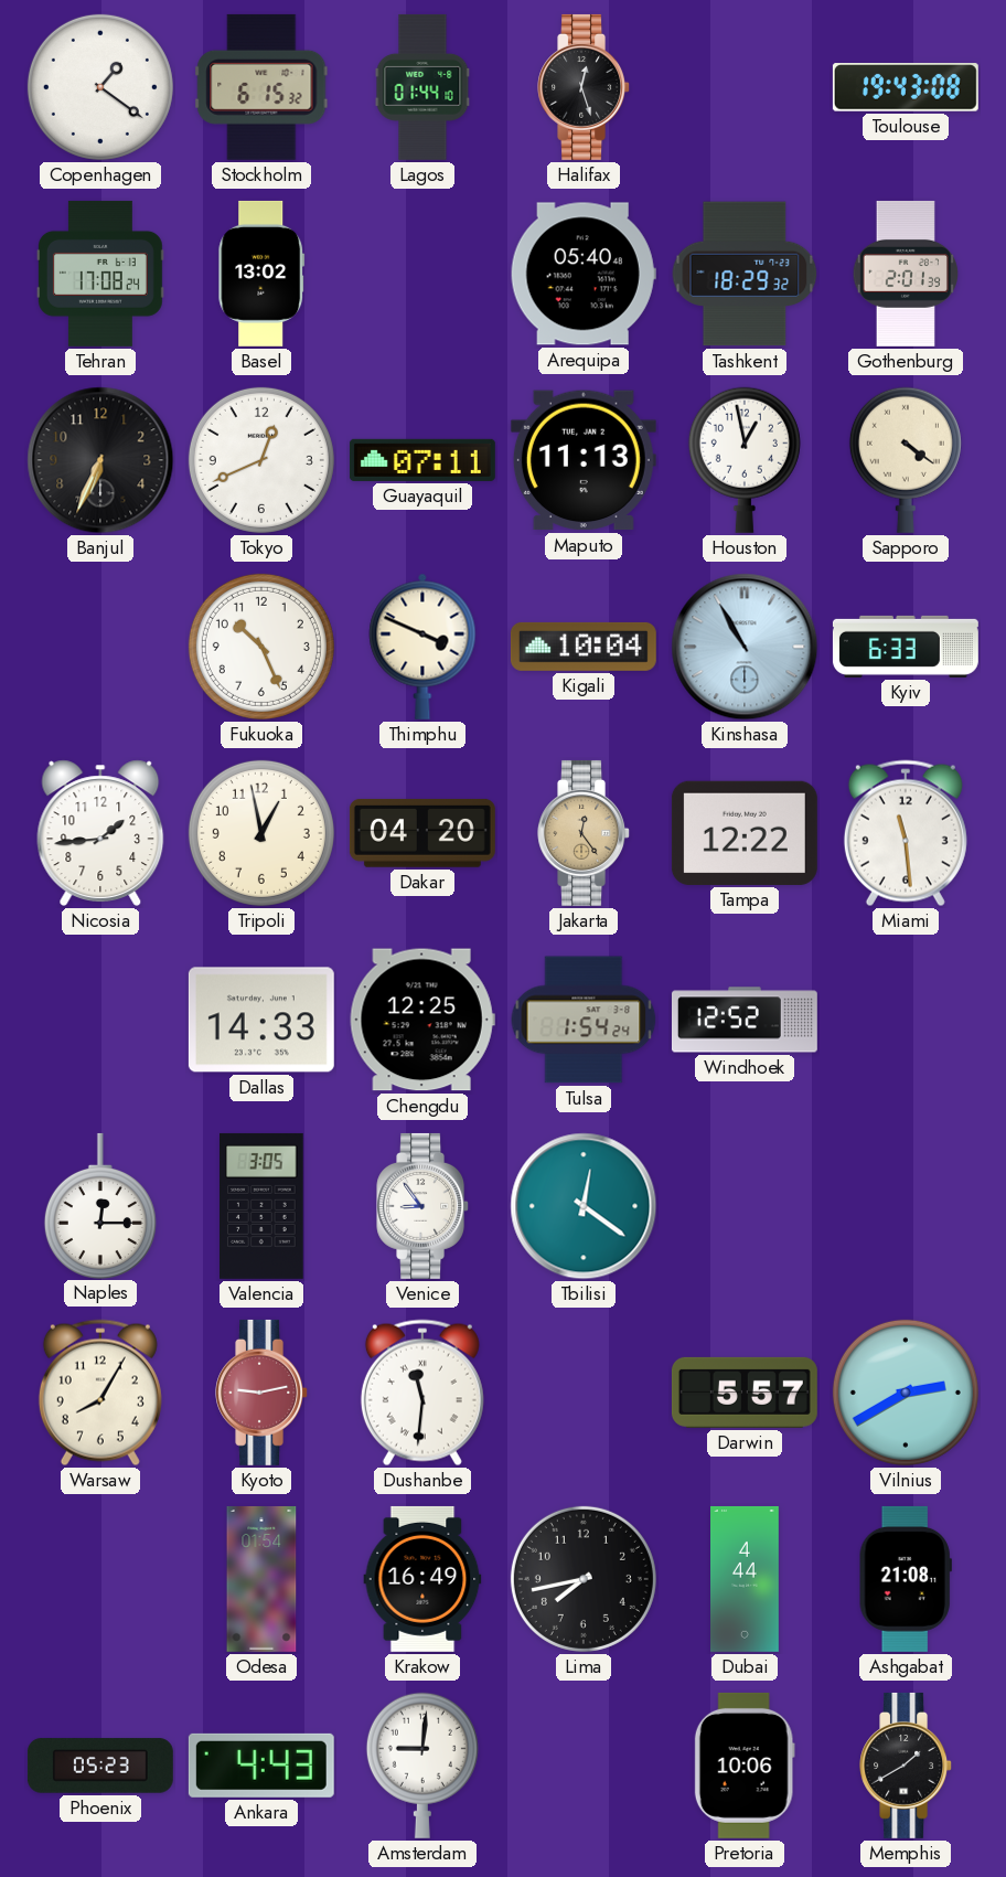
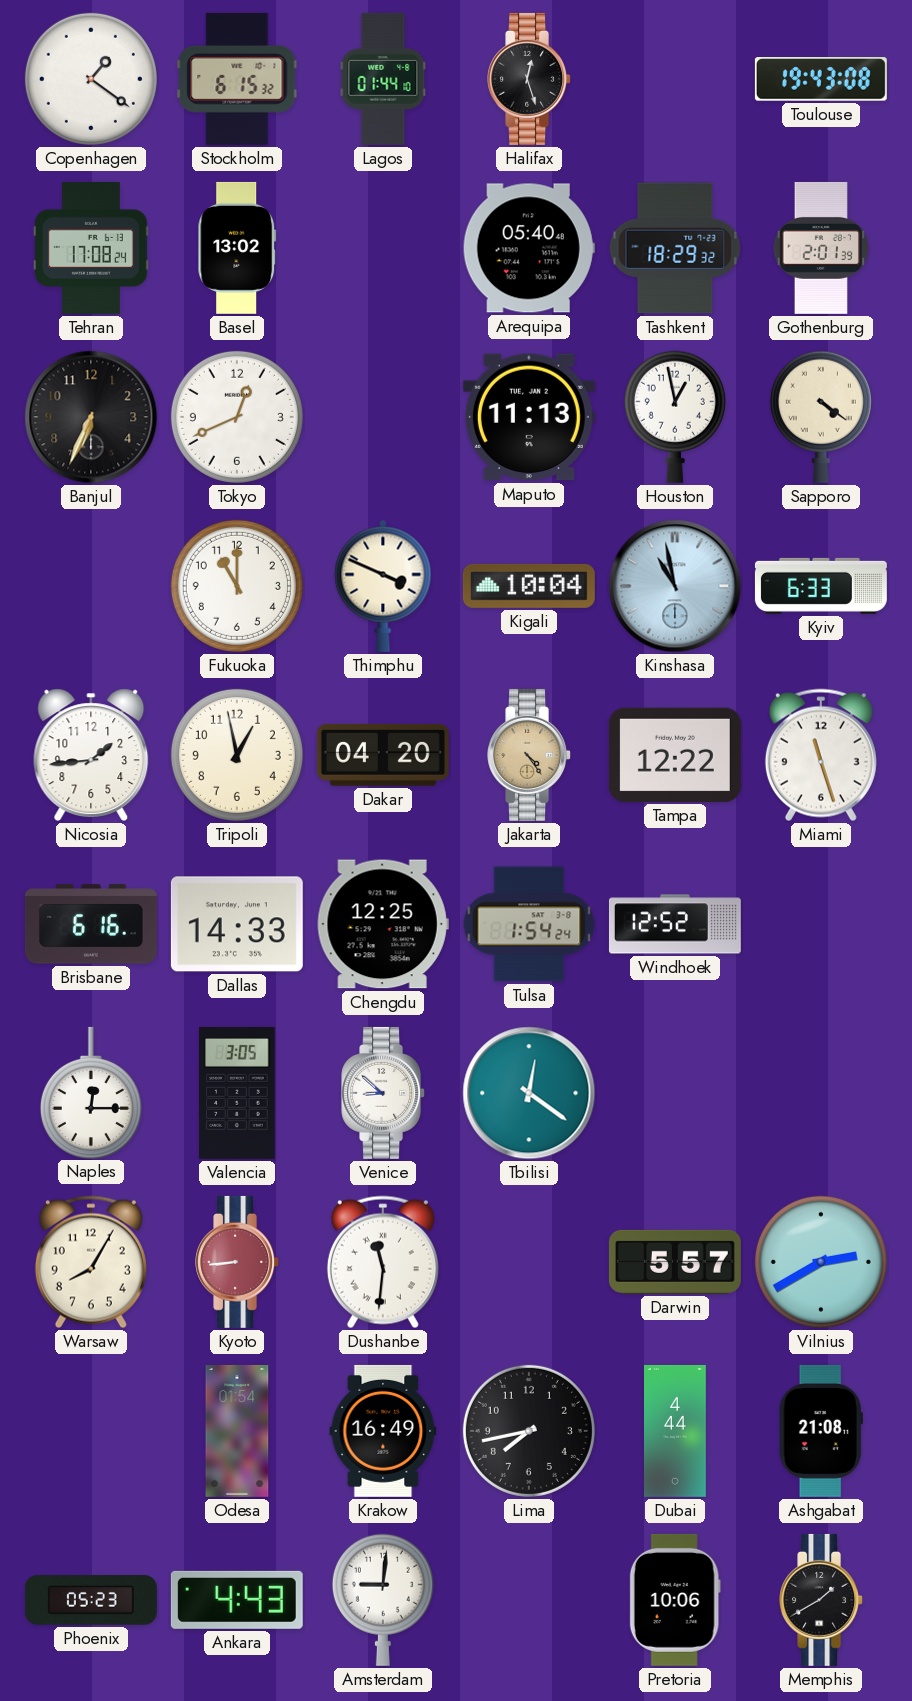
Guayaquil: 07:11 -> none (422, 460)
Fukuoka: 10:26 -> 11:00 (237, 586)
Kinshasa: 10:55 -> 10:58 (675, 586)
Jakarta: 12:24 -> 4:24 (530, 755)
Miami: 11:29 -> 11:27 (821, 755)
Brisbane: none -> 6:16 (91, 924)
Venice: 8:54 -> 8:52 (384, 1093)
Kyoto: 9:13 -> 8:44 (238, 1262)
